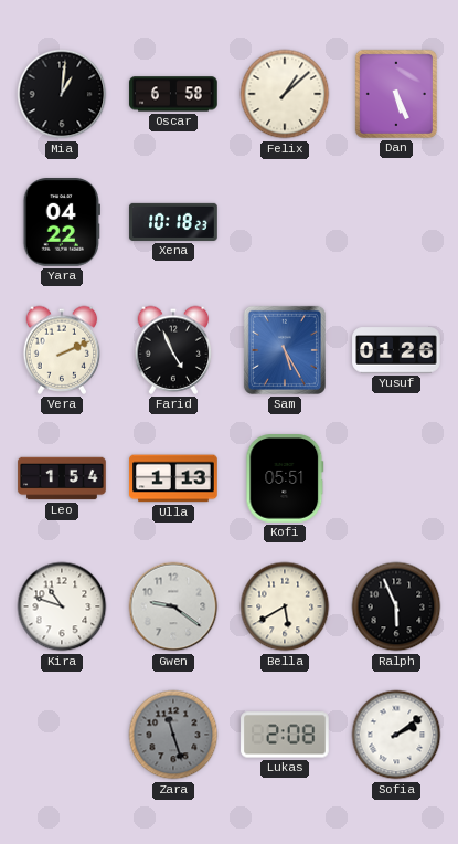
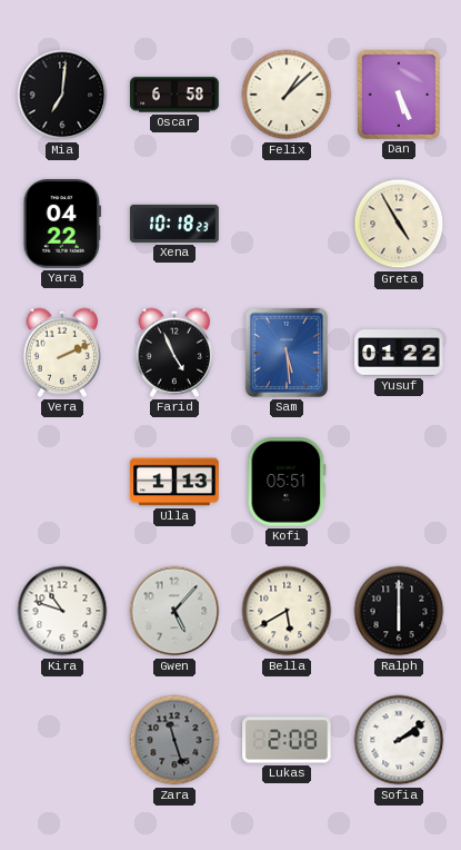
Mia: 1:01 -> 7:01 (62, 95)
Greta: none -> 4:55 (399, 224)
Sam: 5:25 -> 5:29 (287, 353)
Yusuf: 01:26 -> 01:22 (399, 353)
Leo: 1:54 -> none (62, 478)
Gwen: 9:21 -> 5:07 (174, 611)
Ralph: 5:56 -> 6:00 (399, 611)
